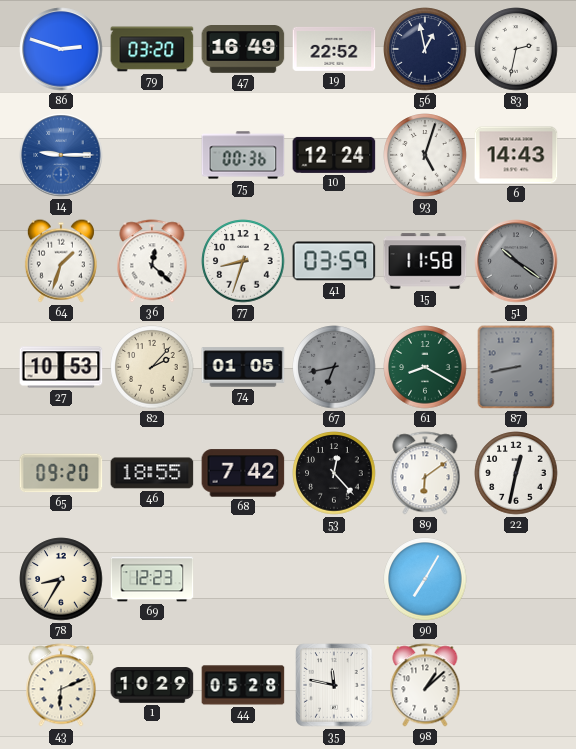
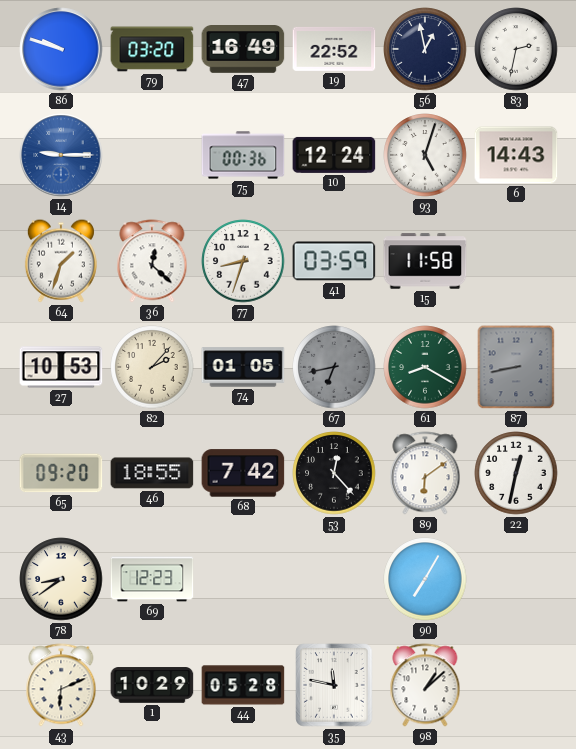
86: 2:48 -> 9:48 (61, 49)
51: 10:21 -> none (516, 261)
78: 8:35 -> 8:39 (61, 579)
